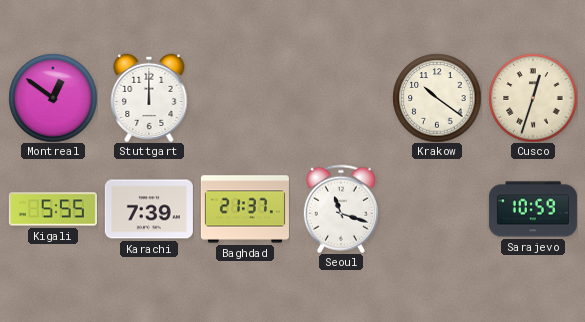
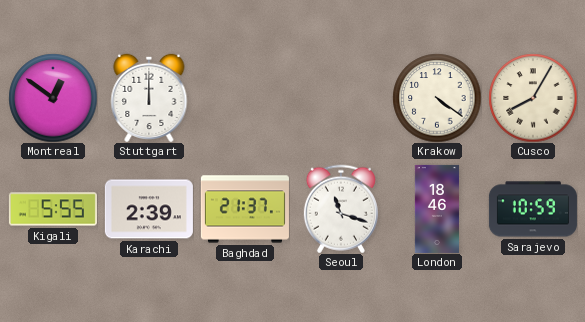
Krakow: 10:21 -> 4:21 (437, 98)
Cusco: 12:33 -> 8:05 (533, 98)
Karachi: 7:39 -> 2:39 (149, 209)
London: none -> 18:46 (437, 209)
